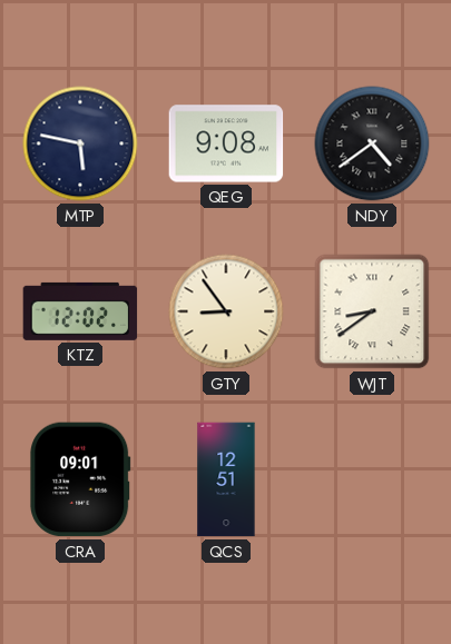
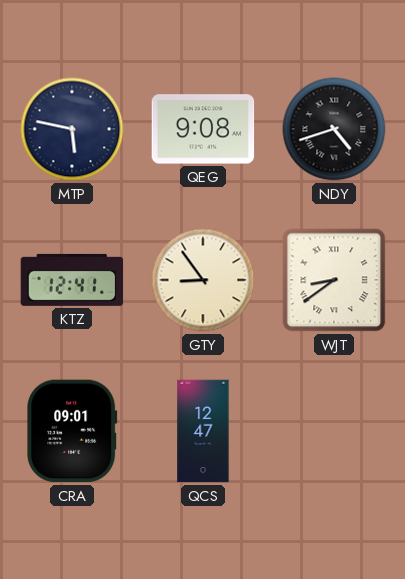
NDY: 4:39 -> 4:42 (334, 129)
KTZ: 12:02 -> 12:41 (72, 280)
QCS: 12:51 -> 12:47 (203, 431)
